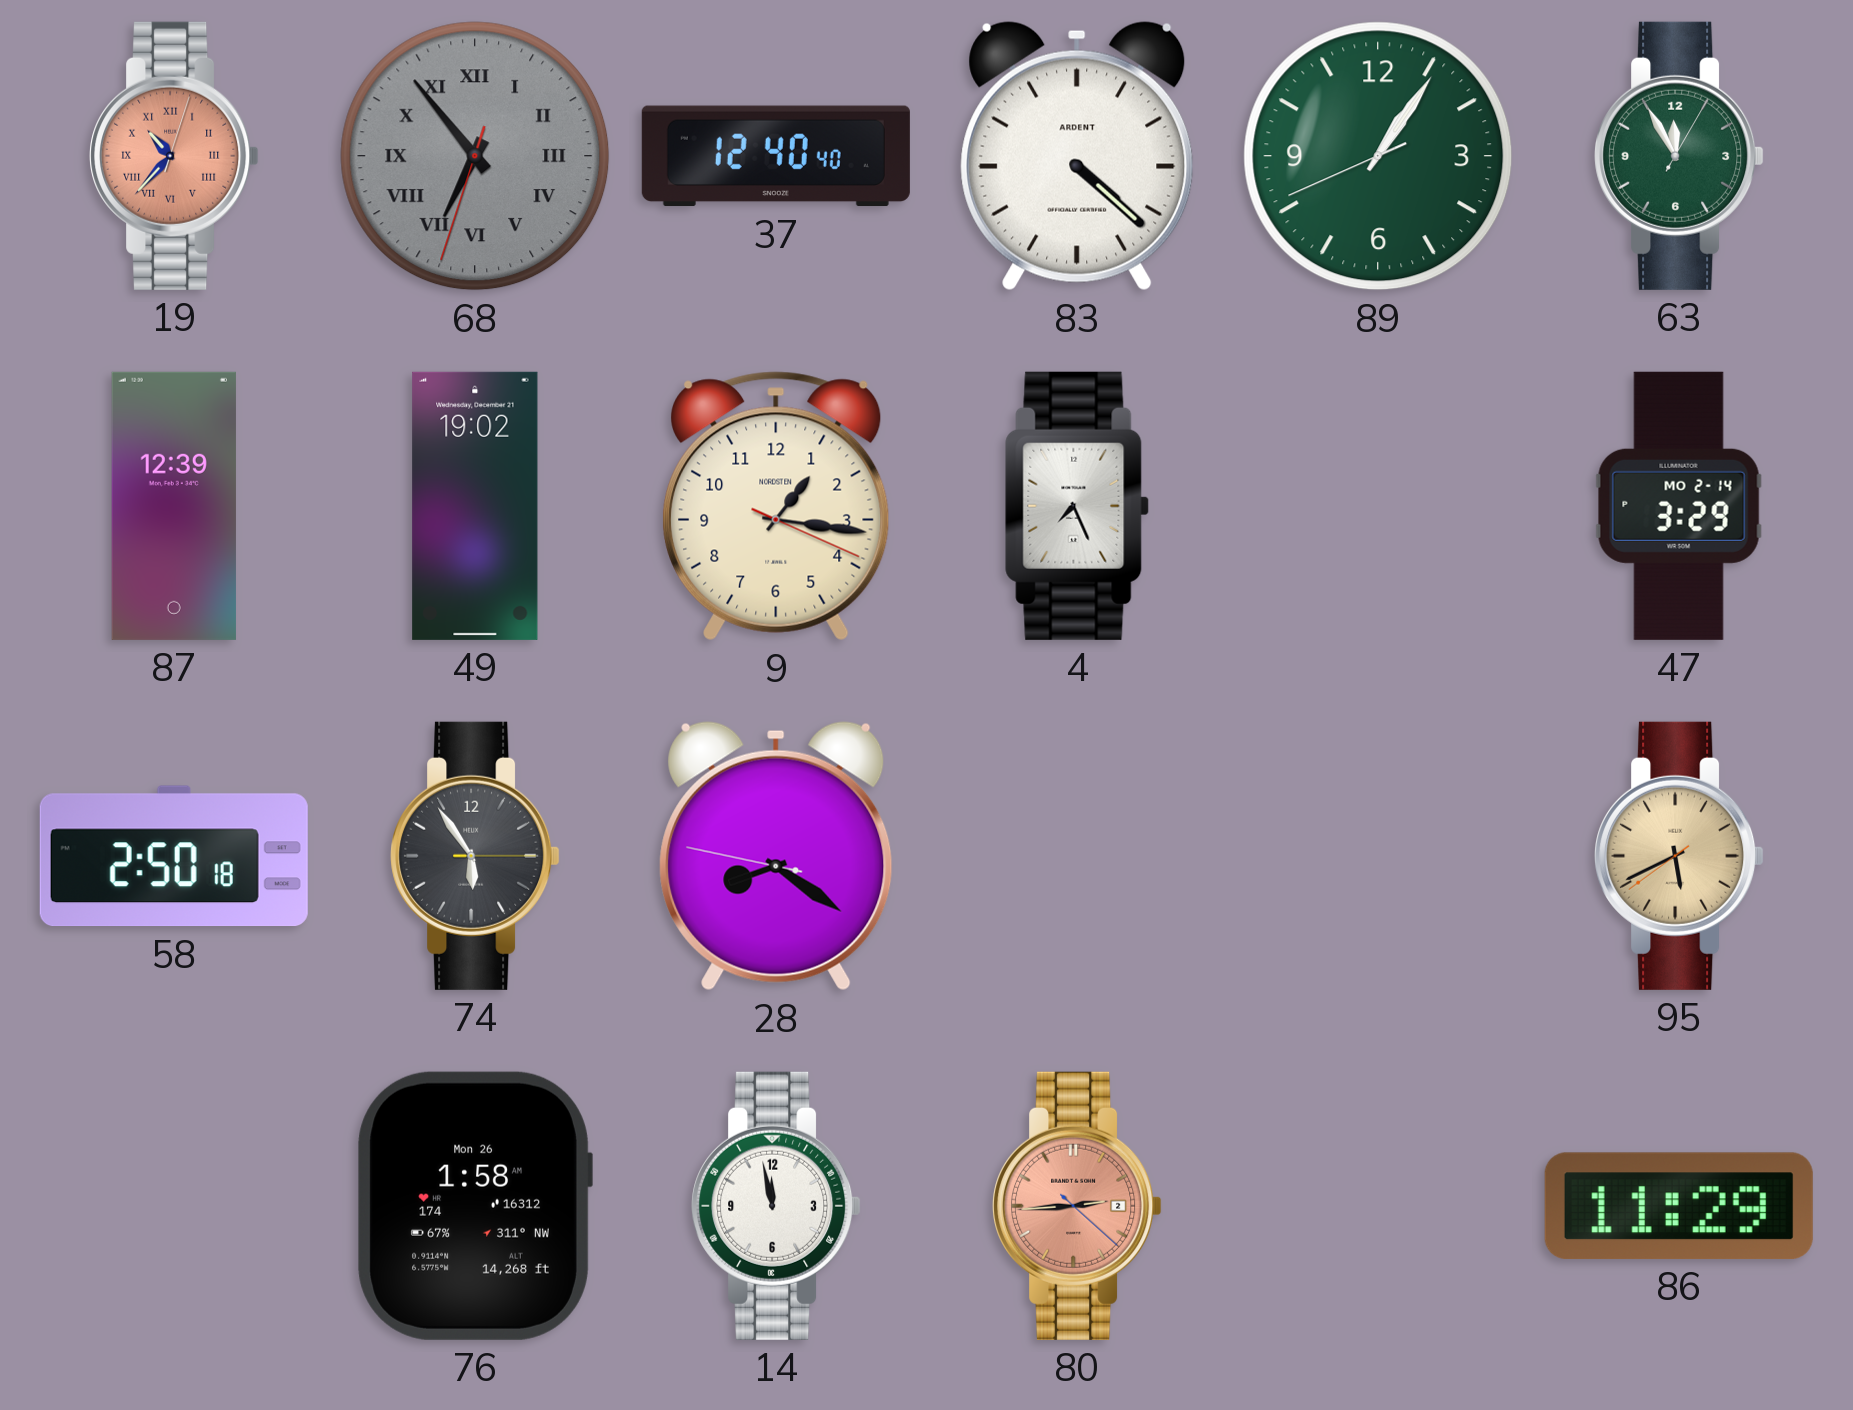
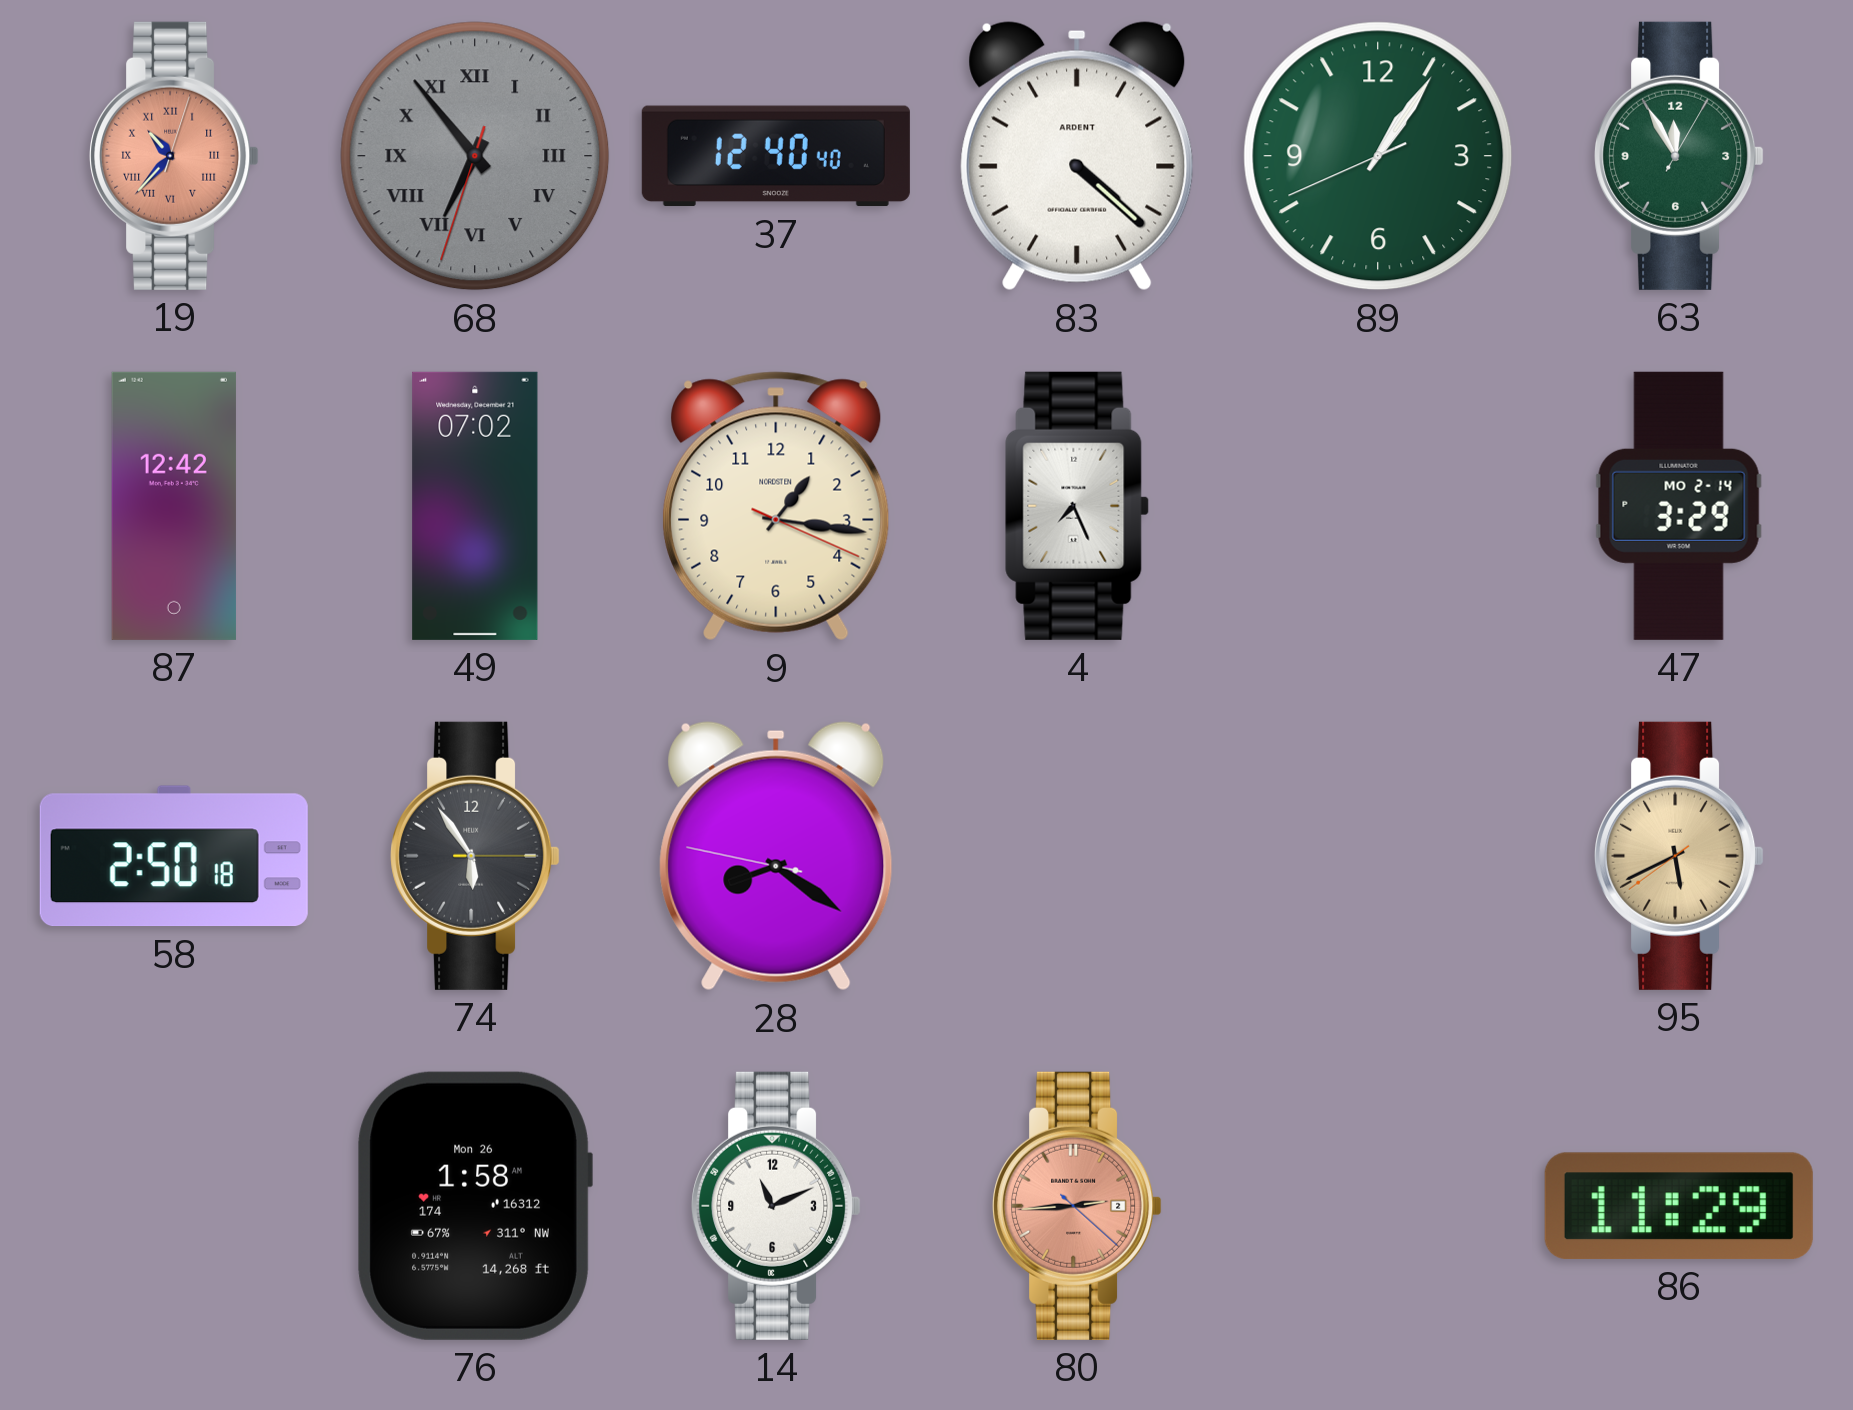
87: 12:39 -> 12:42 (174, 506)
49: 19:02 -> 07:02 (475, 506)
14: 11:58 -> 11:11 (776, 1206)
